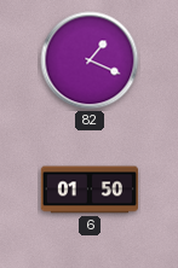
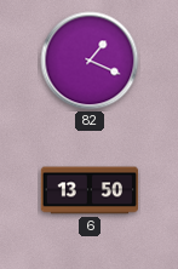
6: 01:50 -> 13:50 (88, 190)
